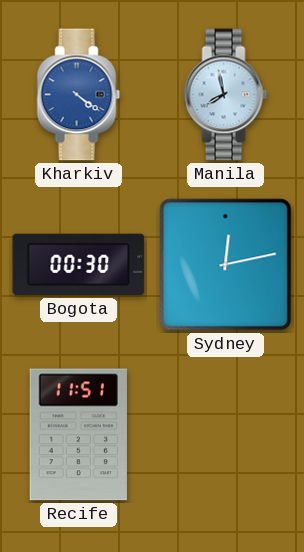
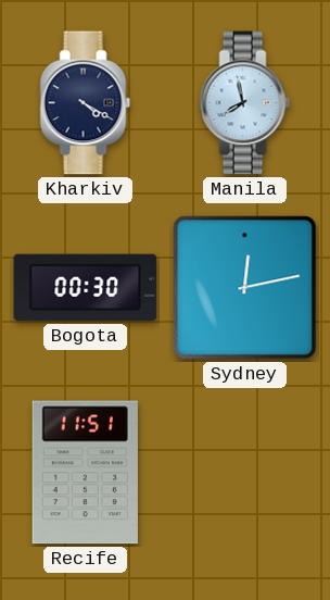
Kharkiv: 4:21 -> 4:20 (86, 103)
Kharkiv dial: blue -> navy (86, 103)
